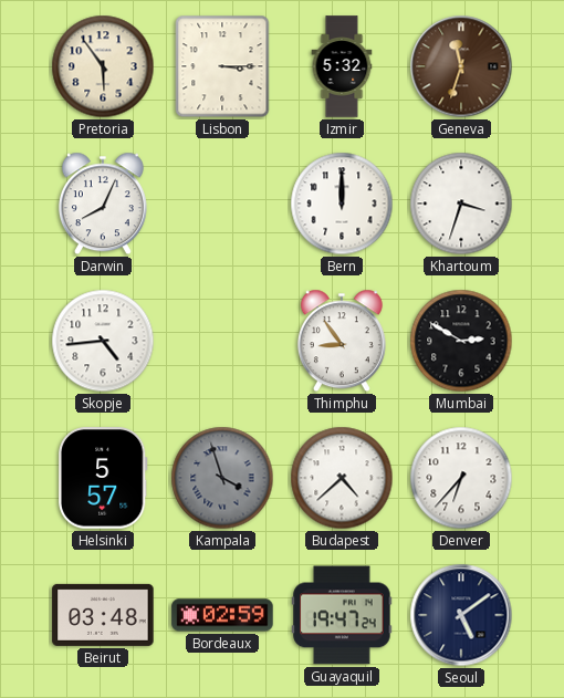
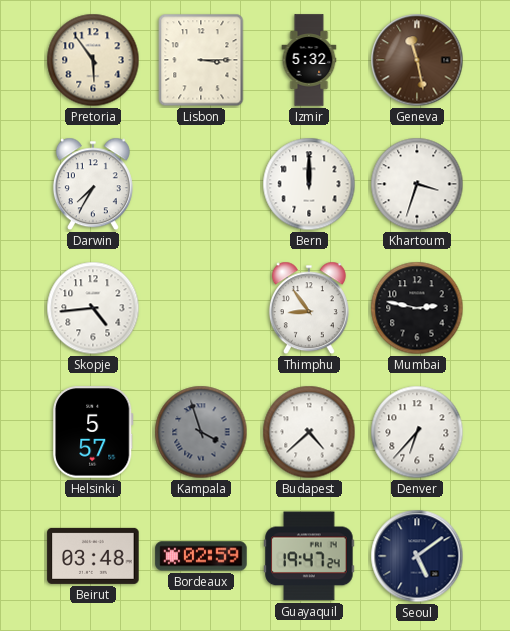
Geneva: 11:33 -> 11:28 (417, 60)
Darwin: 8:04 -> 7:35 (93, 184)
Mumbai: 2:50 -> 2:47 (417, 308)
